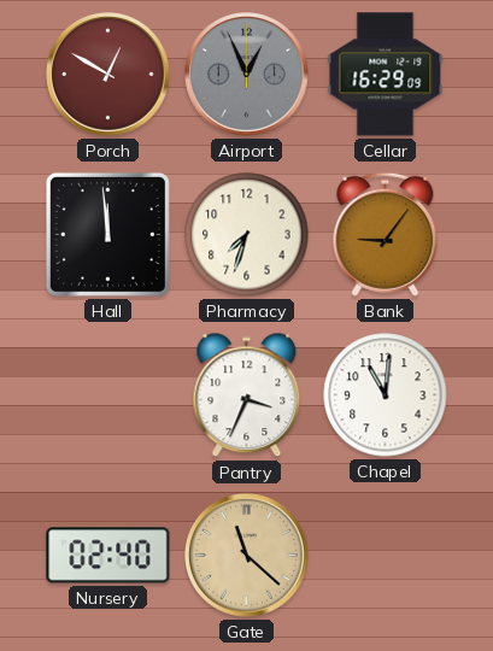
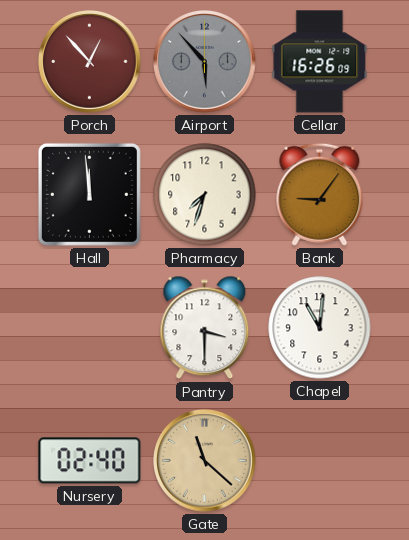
Porch: 12:50 -> 12:53 (90, 62)
Airport: 12:56 -> 5:53 (205, 62)
Cellar: 16:29 -> 16:26 (320, 62)
Pantry: 3:34 -> 3:30 (205, 328)
